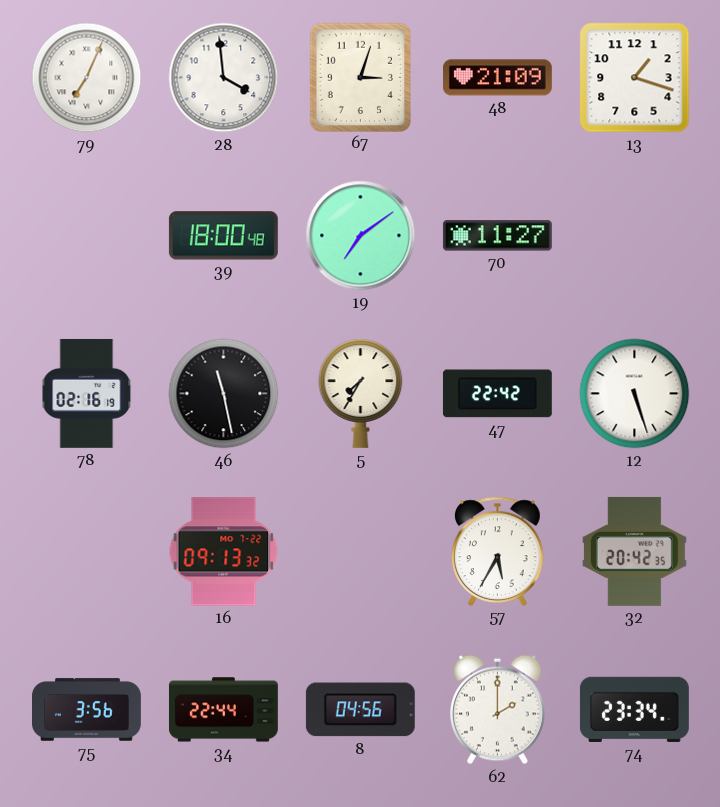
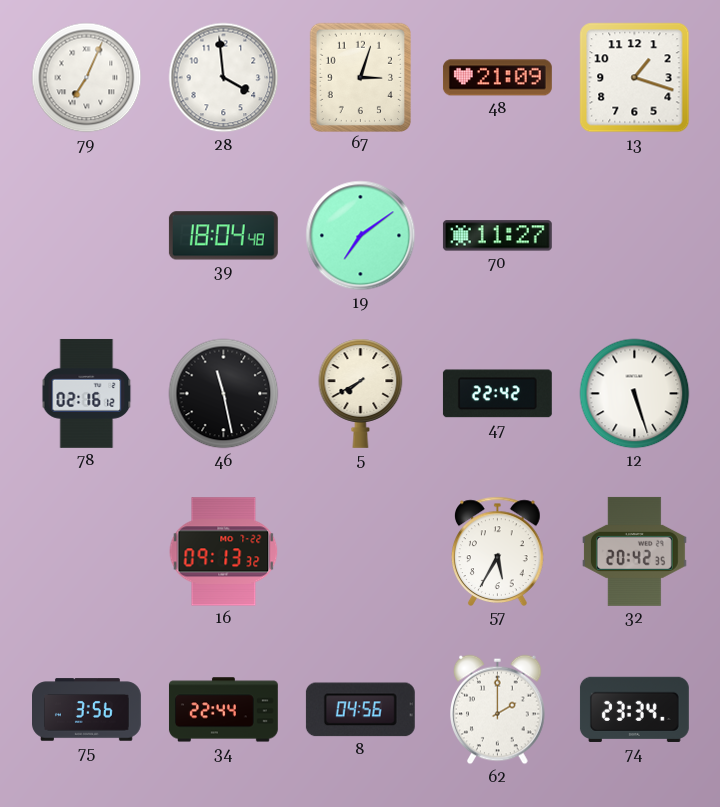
39: 18:00 -> 18:04 (223, 236)
78: 02:16:19 -> 02:16:12 (87, 393)
5: 7:35 -> 7:40 (361, 393)
